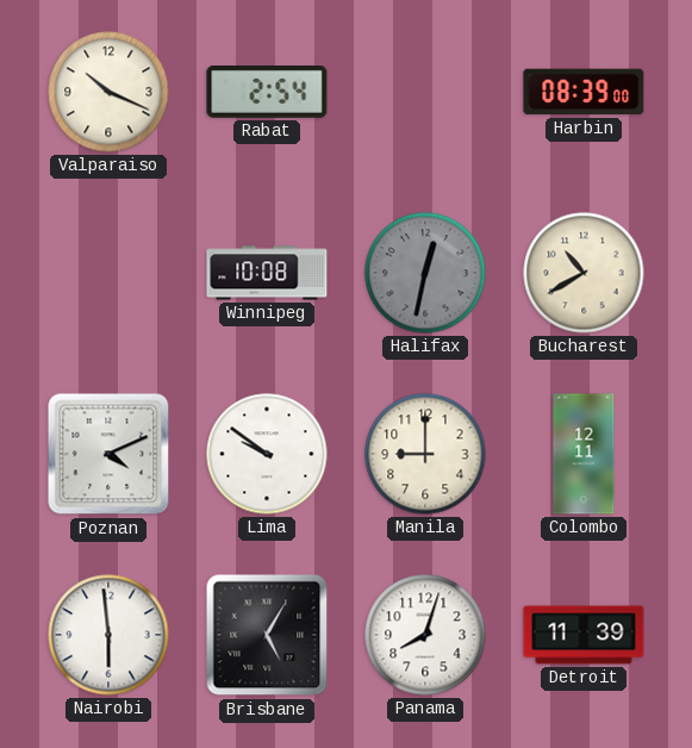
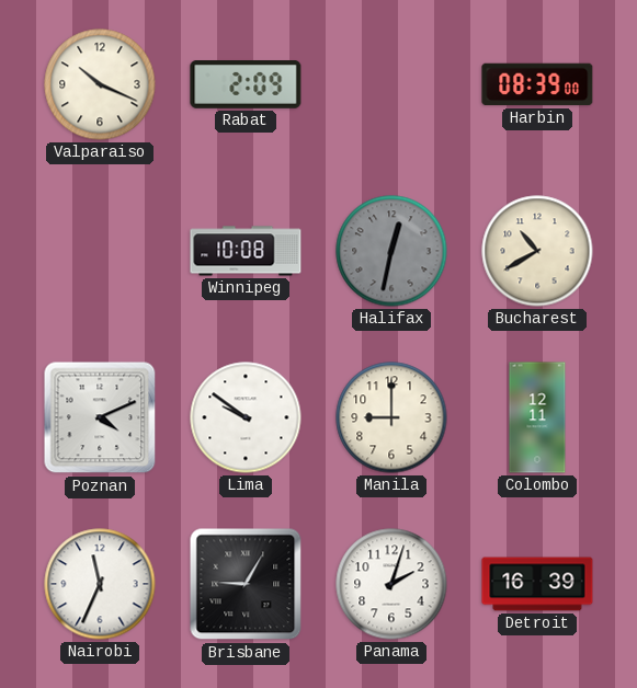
Rabat: 2:54 -> 2:09 (246, 85)
Nairobi: 5:59 -> 11:34 (100, 584)
Brisbane: 5:05 -> 9:05 (246, 584)
Panama: 8:03 -> 2:03 (391, 584)
Detroit: 11:39 -> 16:39 (537, 584)
